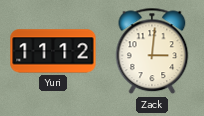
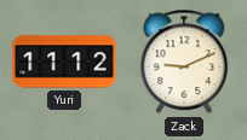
Zack: 3:01 -> 9:11 (184, 62)
